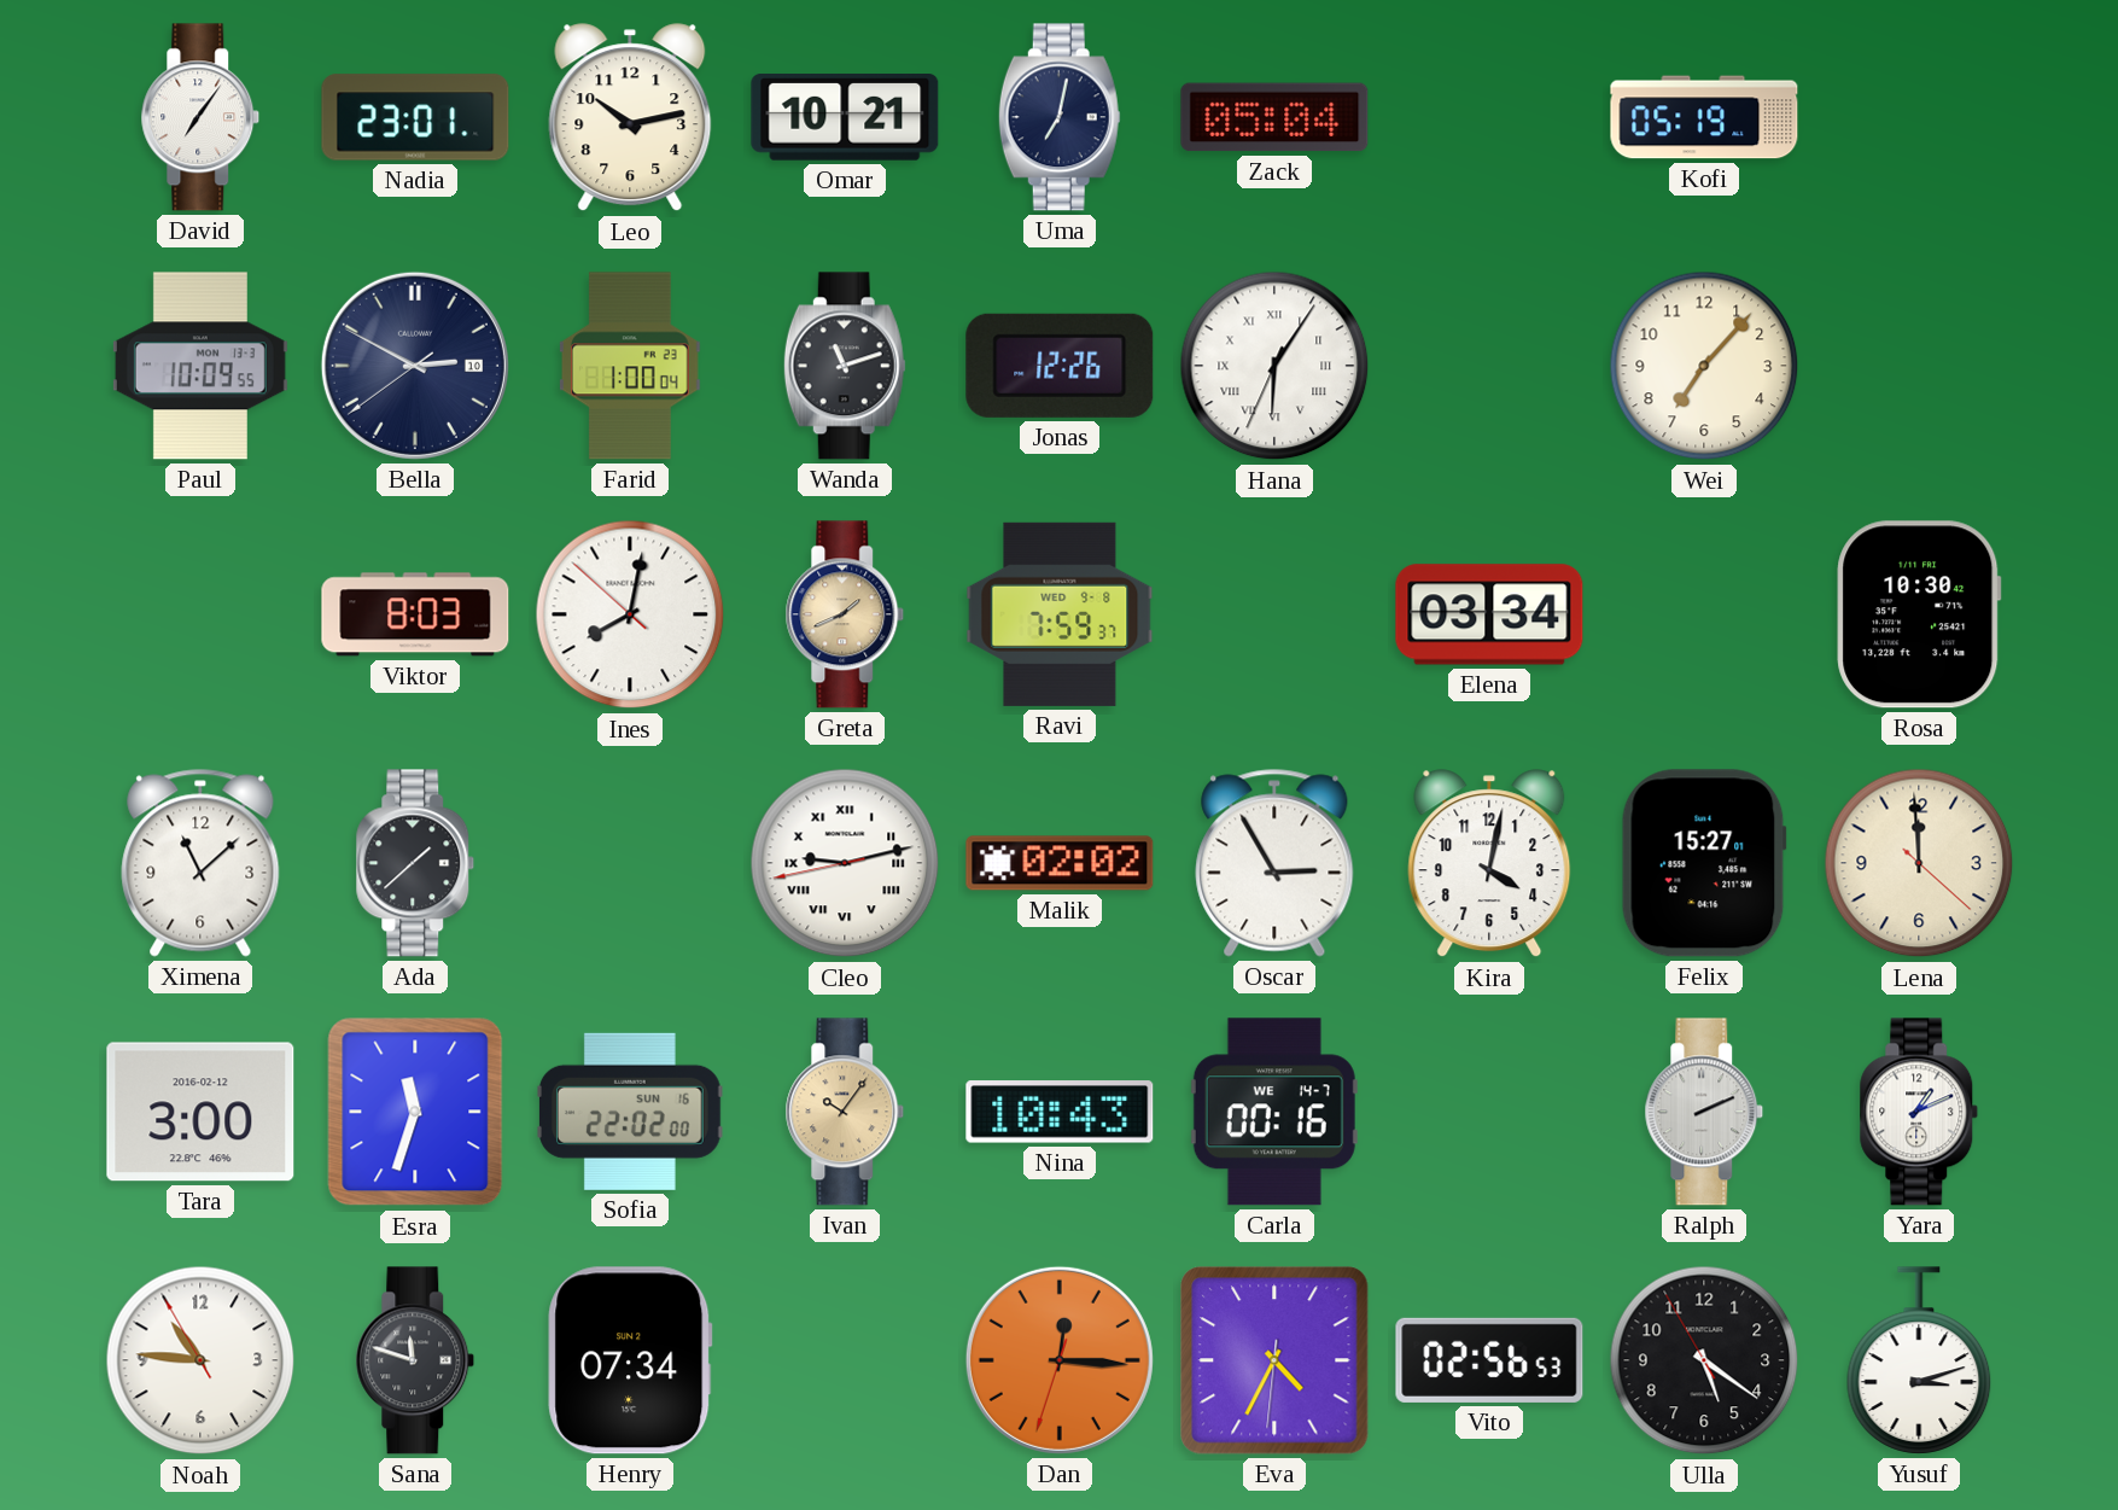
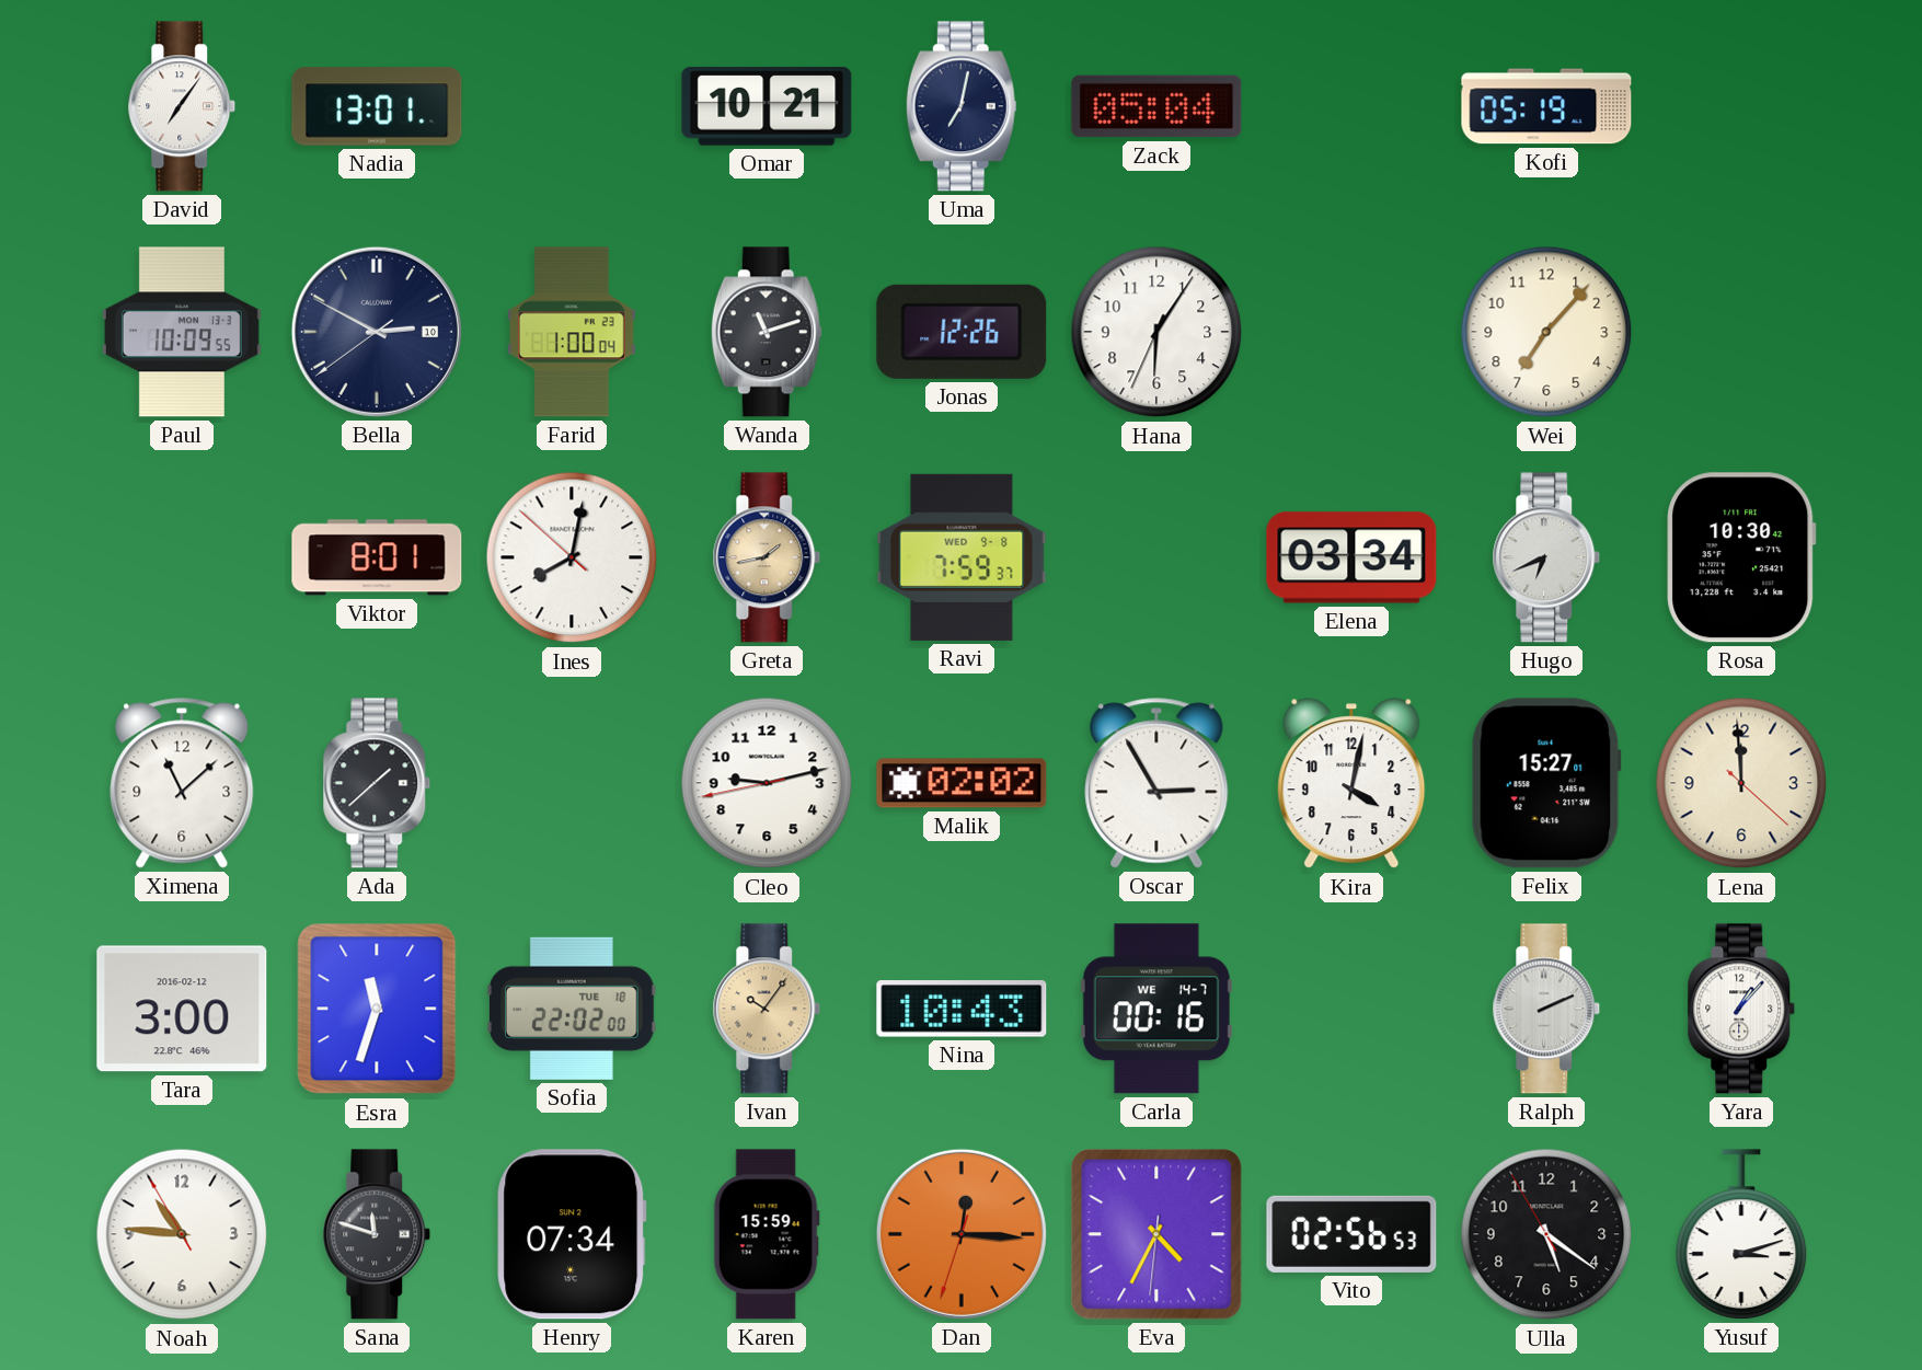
Nadia: 23:01 -> 13:01 (377, 106)
Leo: 10:13 -> none (630, 118)
Hana numerals: Roman -> Arabic (1156, 332)
Viktor: 8:03 -> 8:01 (377, 557)
Greta: 1:41 -> 1:43 (767, 557)
Hugo: none -> 6:41 (1546, 557)
Cleo numerals: Roman -> Arabic (767, 783)
Sofia date: SUN 16 -> TUE 18 (573, 1009)
Yara: 1:11 -> 1:07 (1741, 1009)
Karen: none -> 15:59 (767, 1234)
